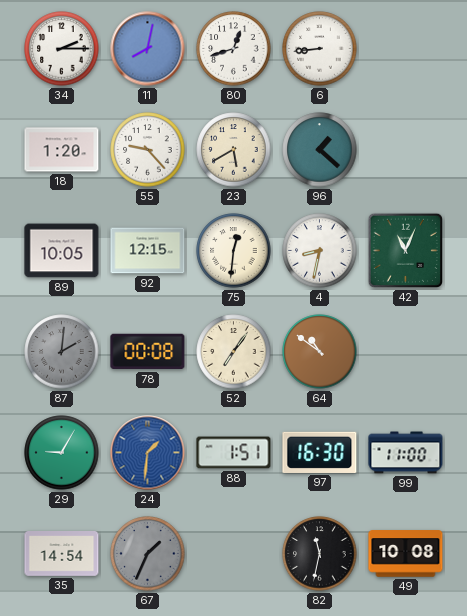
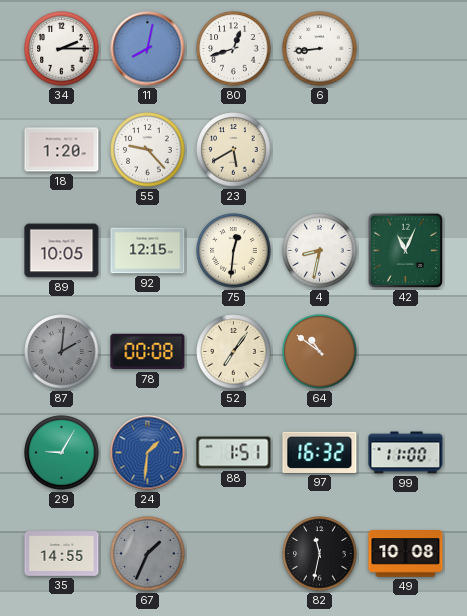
96: 1:22 -> none (320, 150)
97: 16:30 -> 16:32 (320, 452)
35: 14:54 -> 14:55 (62, 554)
